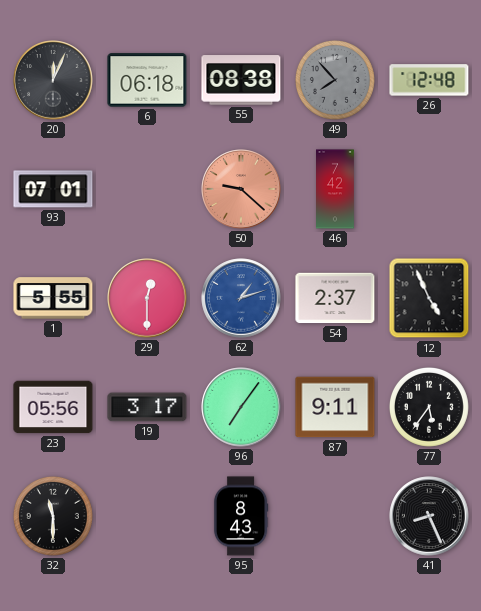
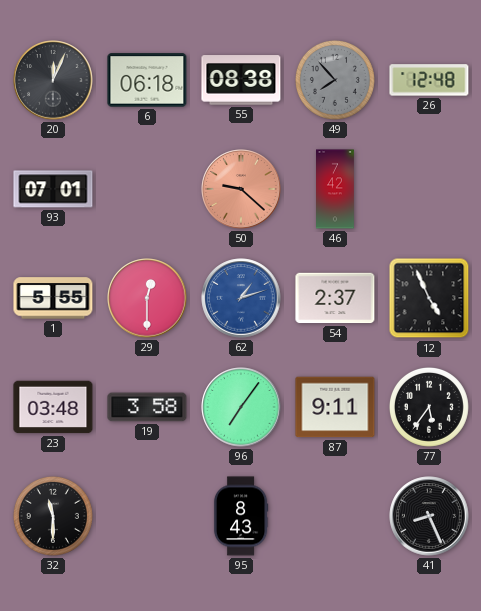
23: 05:56 -> 03:48 (53, 407)
19: 3:17 -> 3:58 (147, 407)
